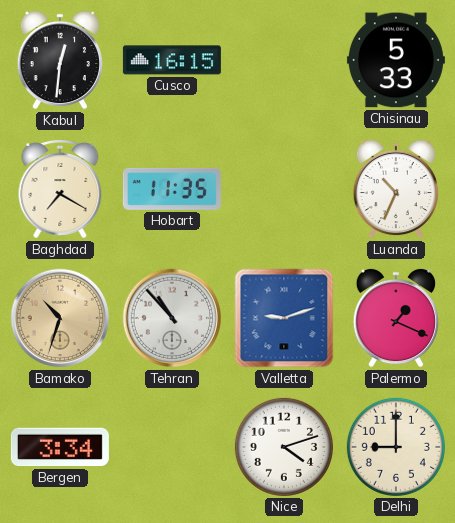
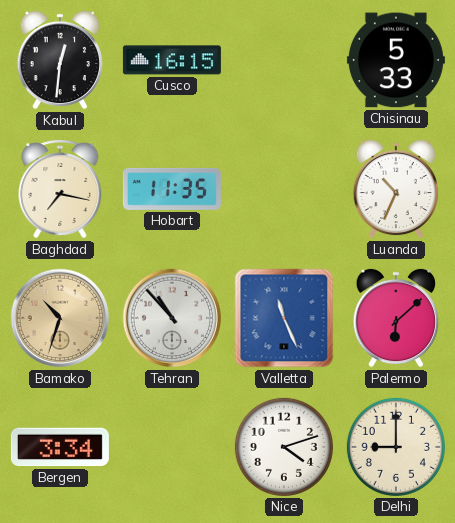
Baghdad: 7:20 -> 7:17 (60, 189)
Valletta: 9:12 -> 11:26 (284, 318)
Palermo: 1:19 -> 6:08 (396, 318)
